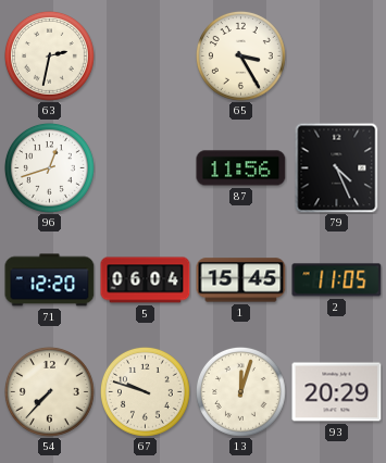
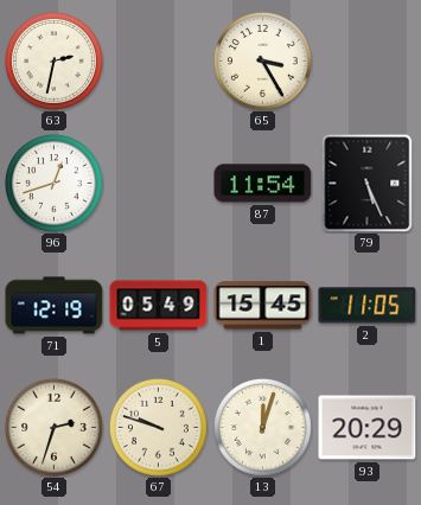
87: 11:56 -> 11:54 (263, 184)
79: 4:26 -> 5:26 (368, 183)
71: 12:20 -> 12:19 (55, 306)
5: 06:04 -> 05:49 (159, 306)
54: 7:37 -> 2:33 (55, 428)
